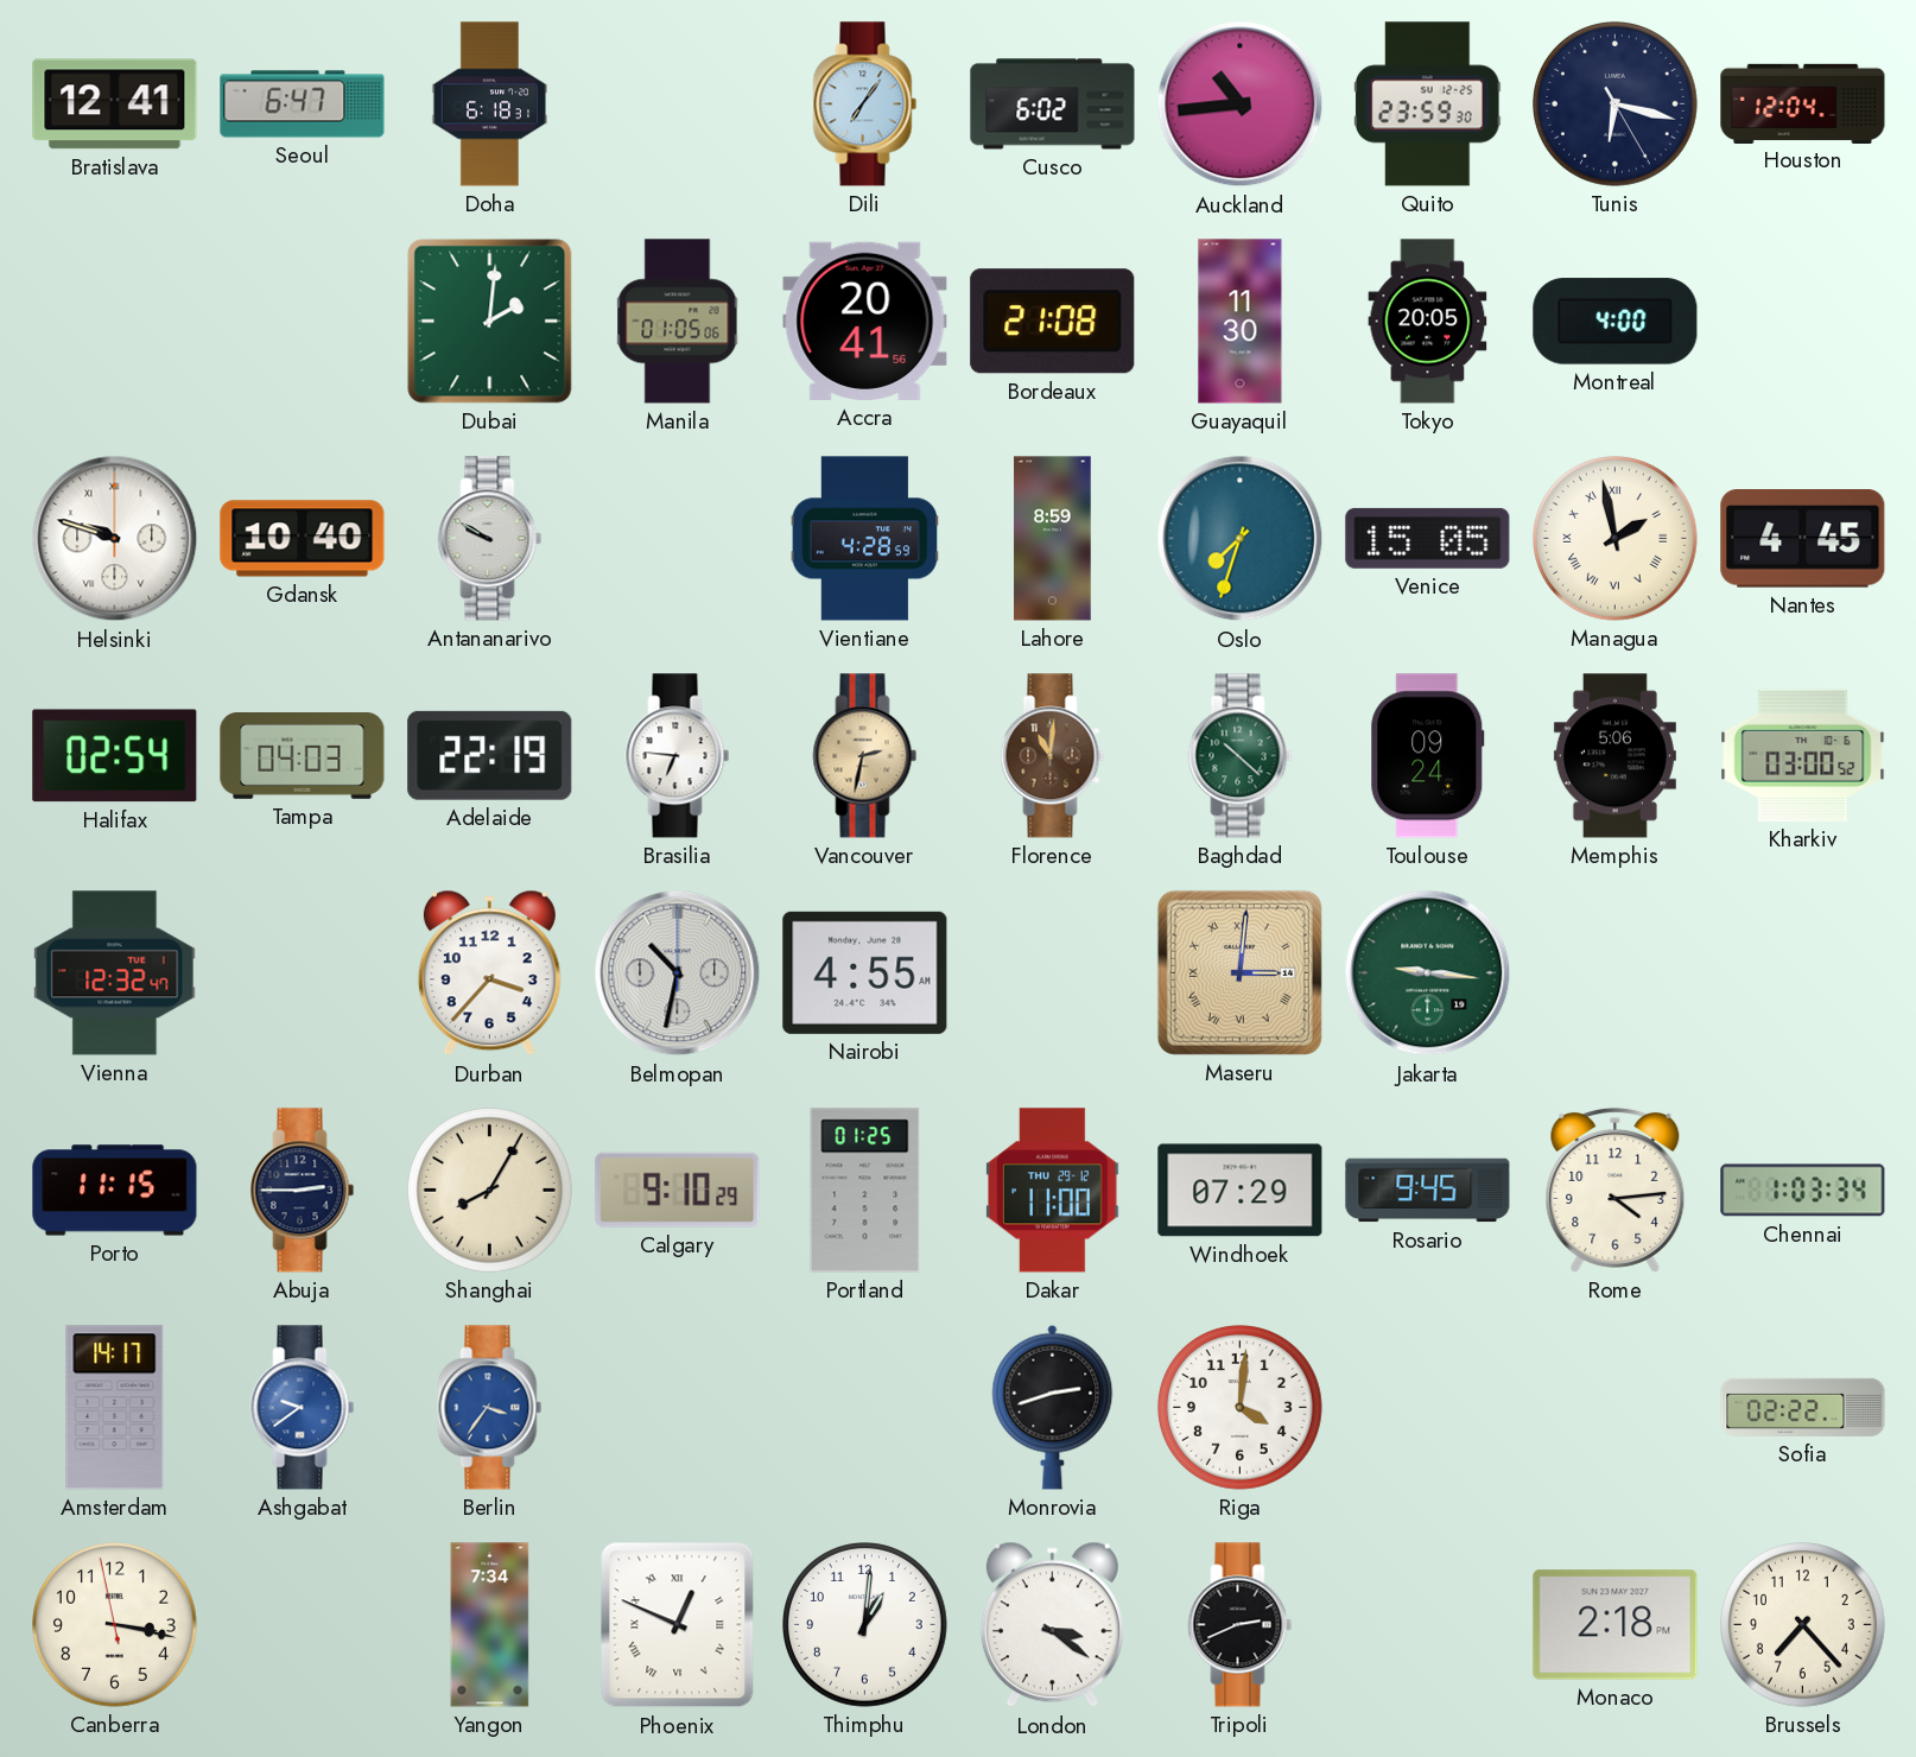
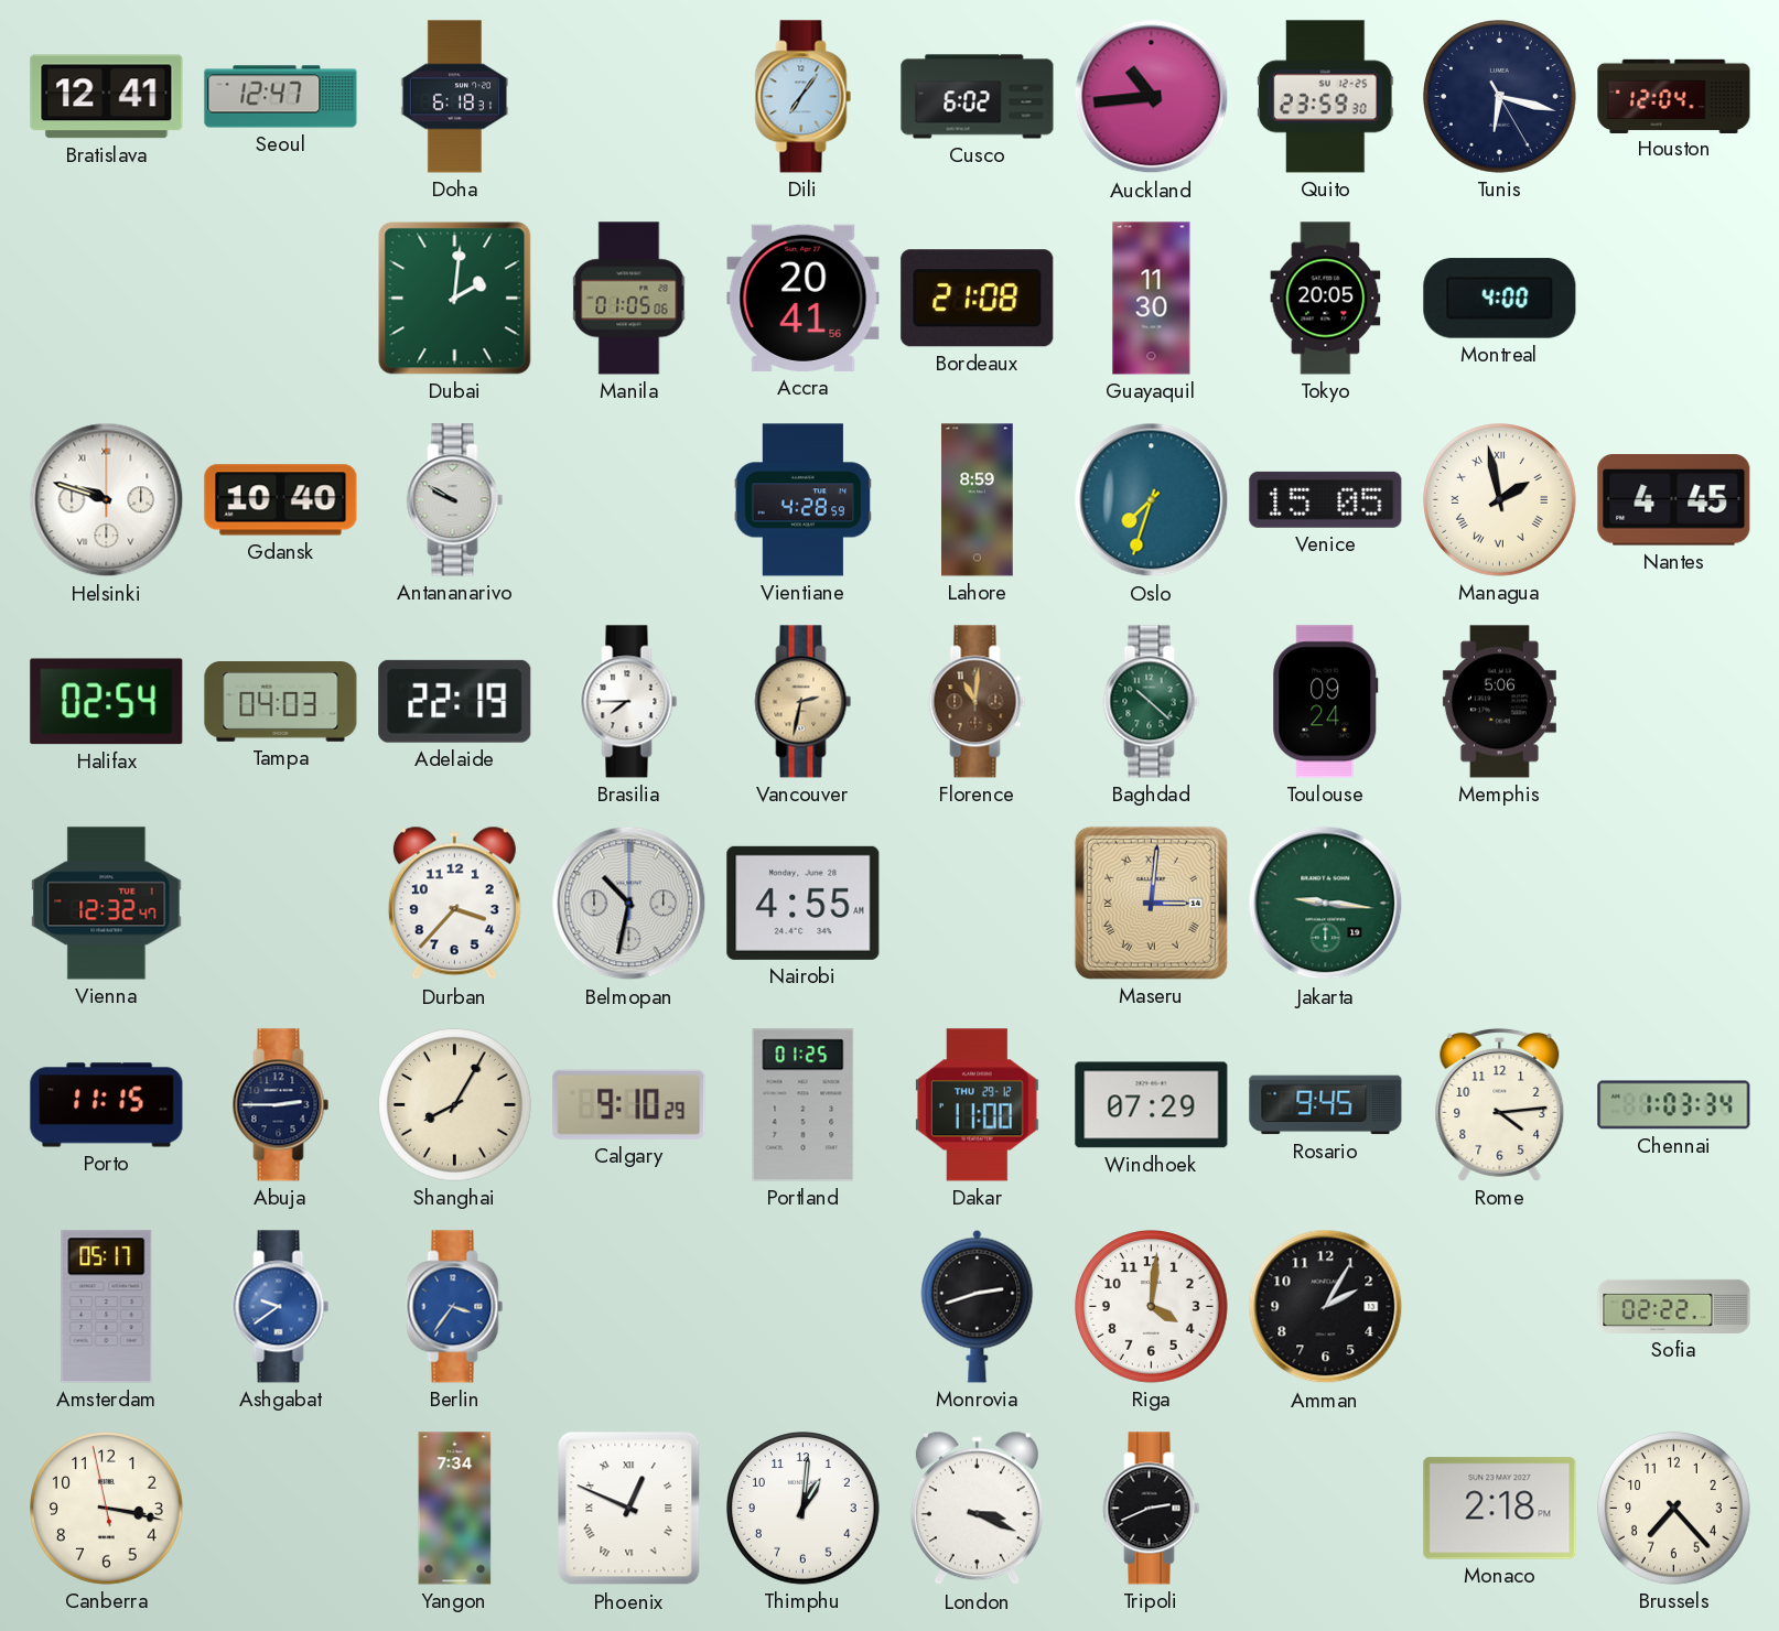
Seoul: 6:47 -> 12:47 (281, 97)
Brasilia: 6:46 -> 7:45 (629, 702)
Kharkiv: 03:00 -> none (1803, 755)
Amsterdam: 14:17 -> 05:17 (107, 1307)
Amman: none -> 2:05 (1326, 1307)
London: 3:21 -> 3:19 (977, 1509)
